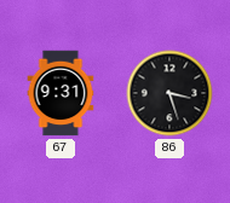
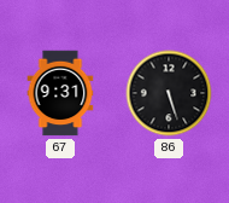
86: 3:27 -> 5:27 (169, 93)
